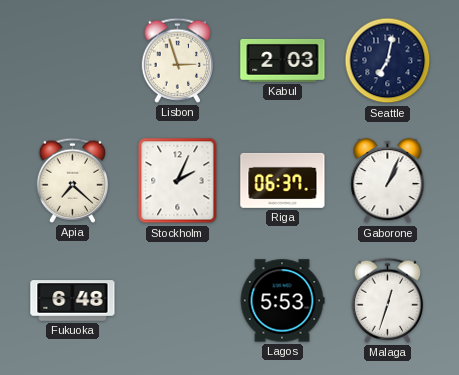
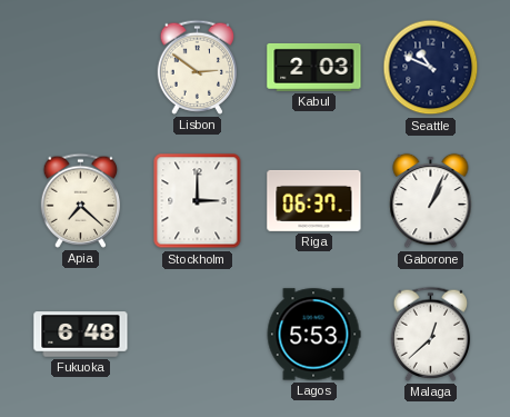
Lisbon: 2:57 -> 2:51 (198, 67)
Seattle: 7:02 -> 10:49 (431, 68)
Stockholm: 2:04 -> 3:00 (198, 201)
Malaga: 12:33 -> 12:38 (431, 334)
